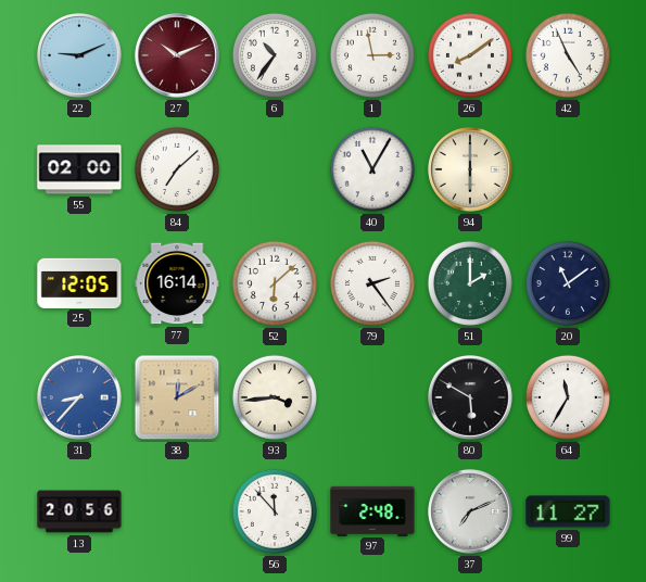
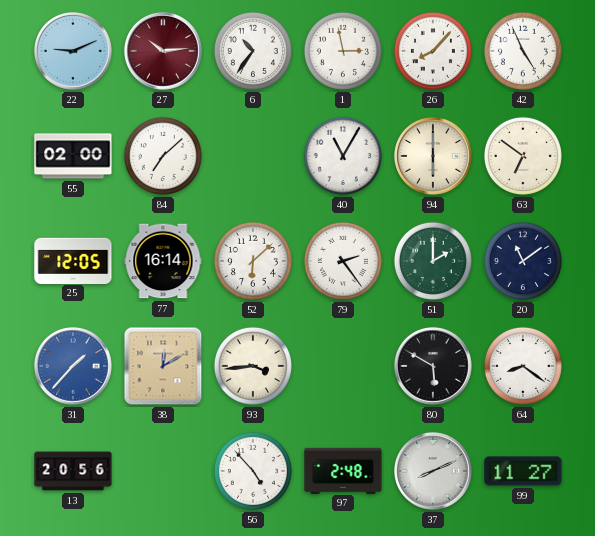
27: 10:11 -> 10:14 (164, 52)
26: 8:09 -> 8:07 (433, 51)
63: none -> 6:51 (523, 156)
31: 8:37 -> 1:37 (74, 367)
64: 11:35 -> 8:21 (523, 366)
56: 11:53 -> 4:53 (253, 471)
37: 7:11 -> 8:11 (434, 472)
